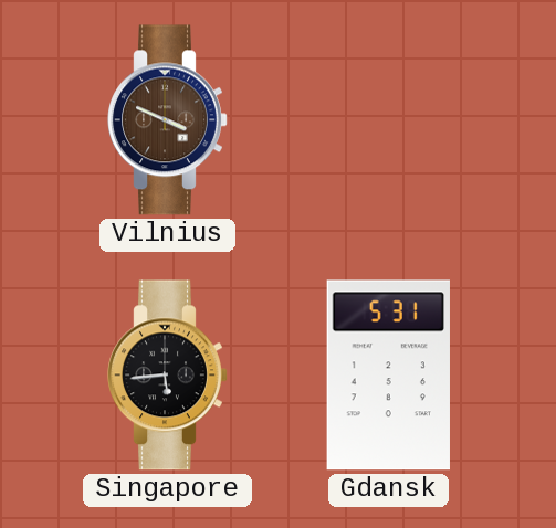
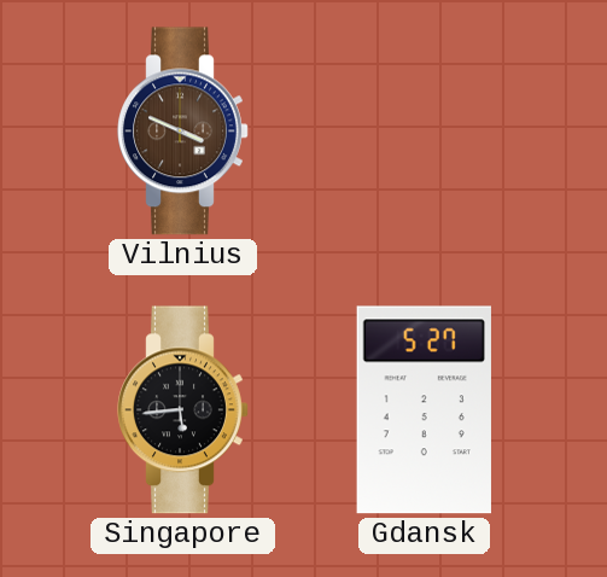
Gdansk: 5:31 -> 5:27 (424, 410)
